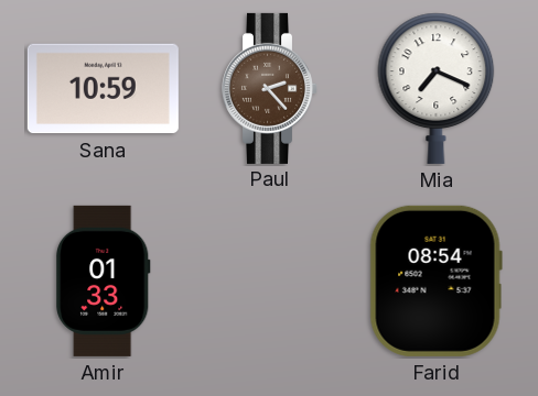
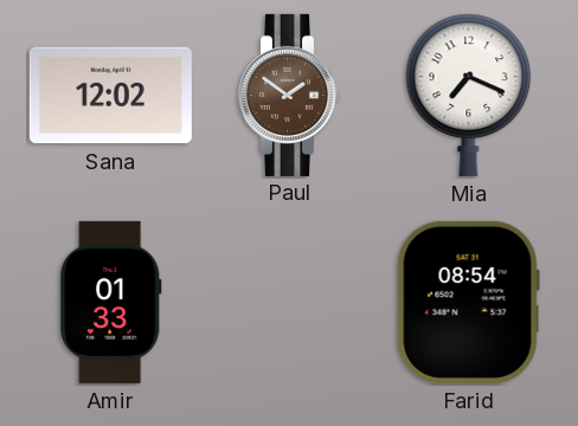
Sana: 10:59 -> 12:02 (110, 96)
Paul: 2:23 -> 1:51 (290, 95)
